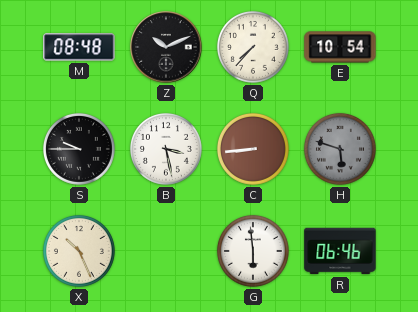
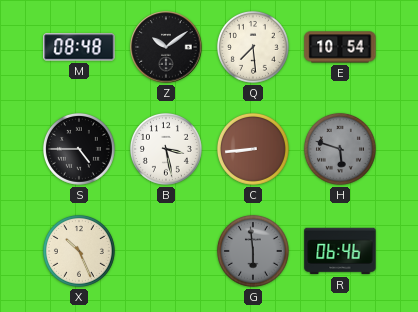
Z: 10:11 -> 10:09 (166, 47)
Q: 7:37 -> 7:29 (253, 47)
S: 9:45 -> 4:45 (79, 149)
G dial: white -> grey (253, 251)
